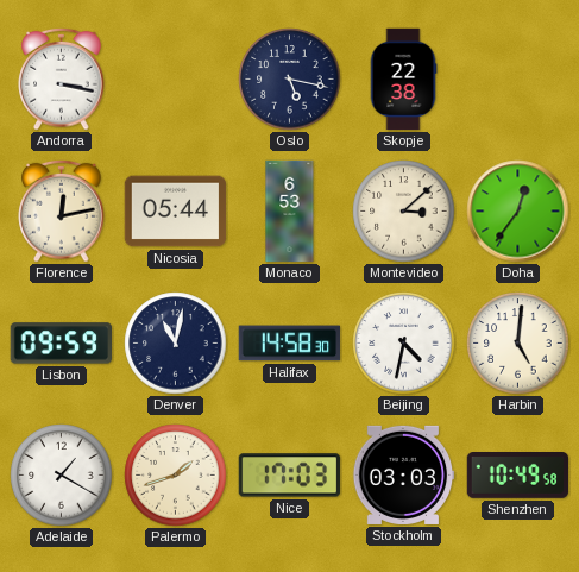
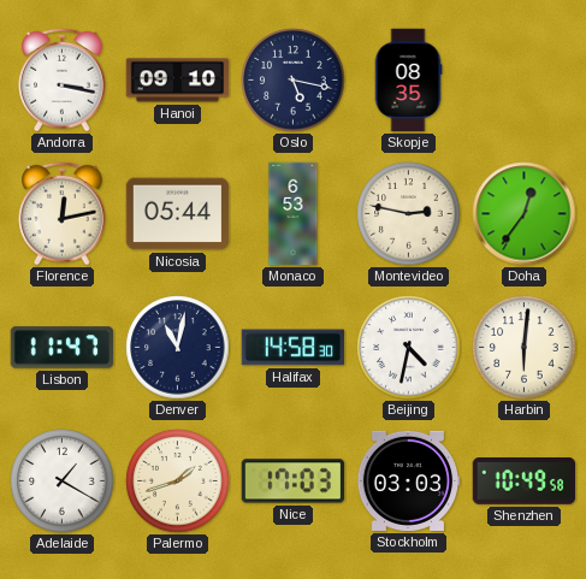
Hanoi: none -> 09:10 (178, 81)
Skopje: 22:38 -> 08:35 (408, 81)
Montevideo: 3:08 -> 2:47 (409, 214)
Lisbon: 09:59 -> 11:47 (63, 348)
Harbin: 5:01 -> 6:01 (525, 348)
